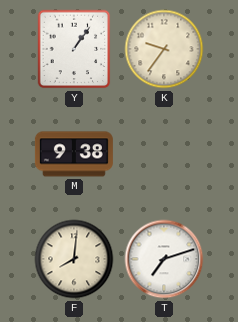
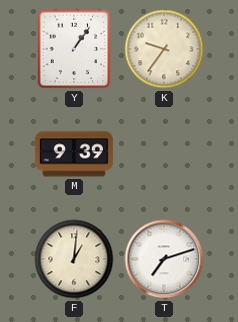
M: 9:38 -> 9:39 (74, 154)
F: 8:01 -> 1:01 (74, 259)
